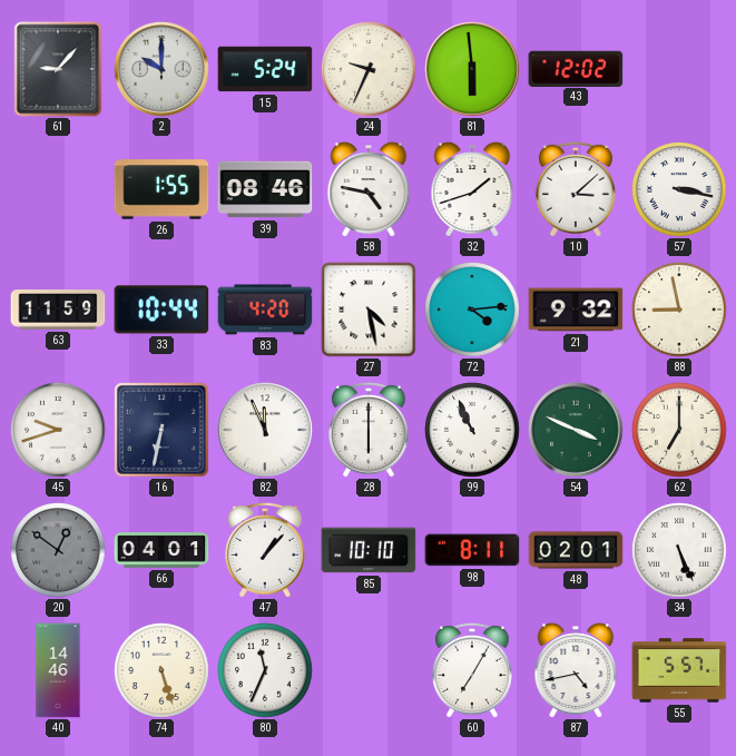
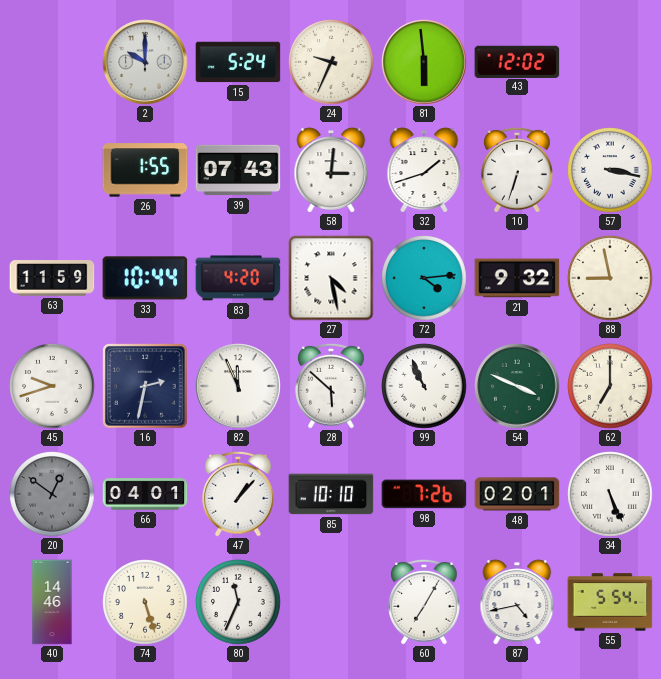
61: 9:07 -> none (58, 69)
39: 08:46 -> 07:43 (238, 170)
58: 4:47 -> 3:01 (331, 170)
10: 3:08 -> 6:33 (517, 170)
16: 6:32 -> 2:32 (146, 387)
28: 6:00 -> 5:52 (331, 386)
98: 8:11 -> 7:26 (424, 494)
55: 5:57 -> 5:54 (610, 602)
